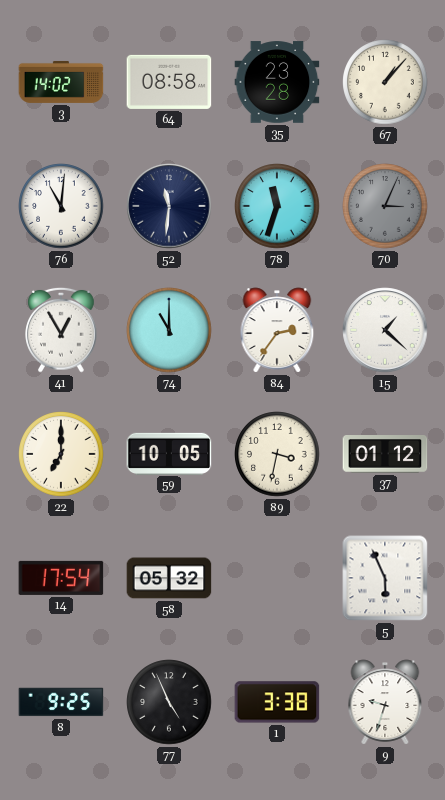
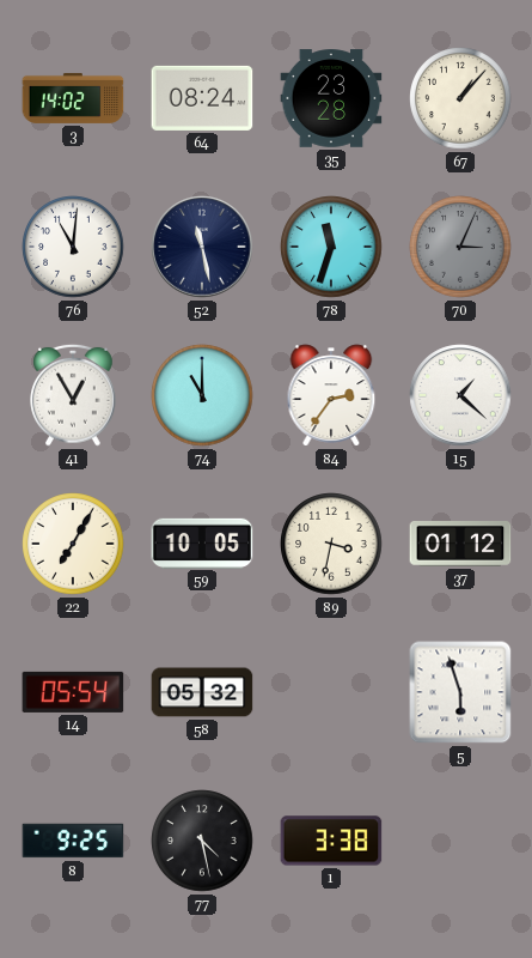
64: 08:58 -> 08:24 (202, 98)
52: 11:31 -> 11:28 (202, 247)
22: 7:00 -> 7:05 (73, 544)
14: 17:54 -> 05:54 (73, 692)
5: 5:56 -> 5:57 (460, 692)
77: 4:56 -> 4:28 (202, 841)
9: 9:33 -> none (385, 702)
